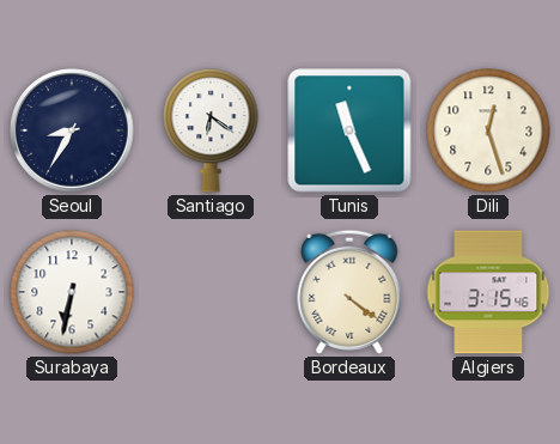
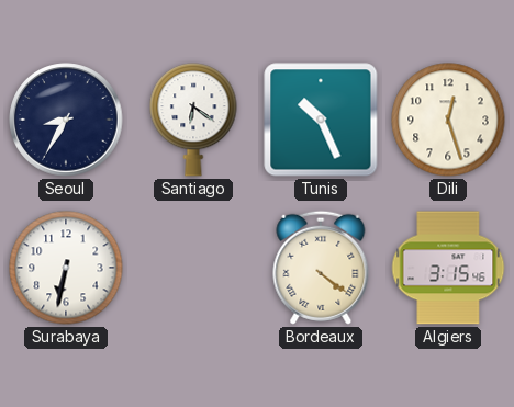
Tunis: 11:26 -> 10:26 (321, 120)
